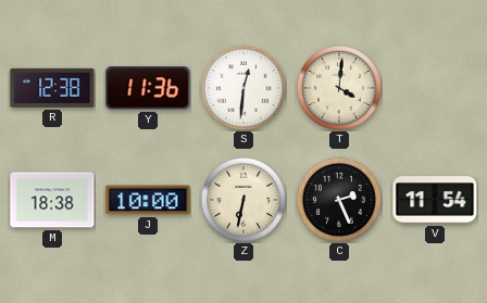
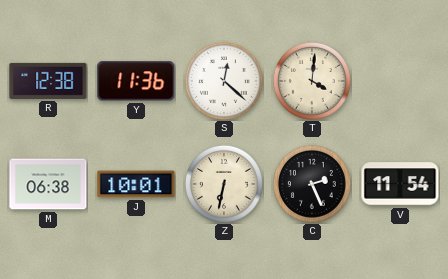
S: 12:31 -> 12:22 (224, 81)
M: 18:38 -> 06:38 (48, 184)
J: 10:00 -> 10:01 (136, 184)
